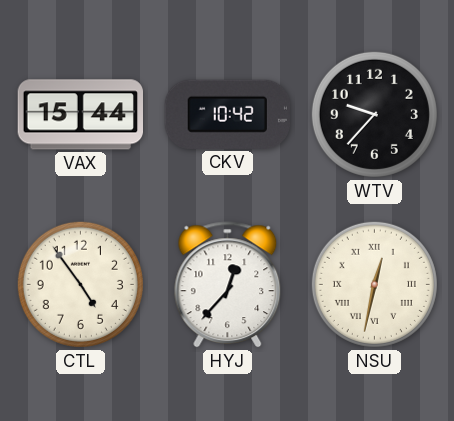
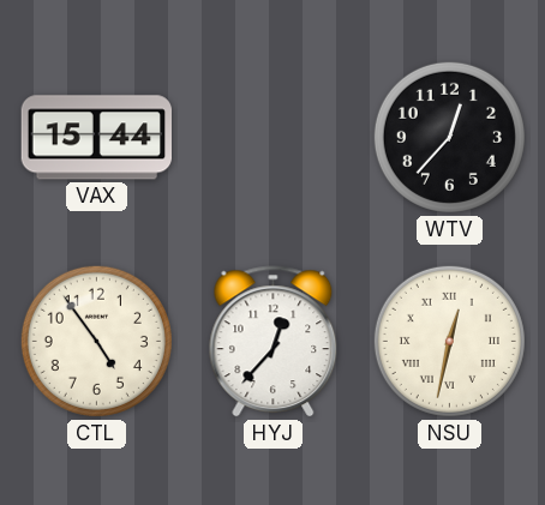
CKV: 10:42 -> none (227, 114)
WTV: 9:37 -> 12:37 (449, 137)
